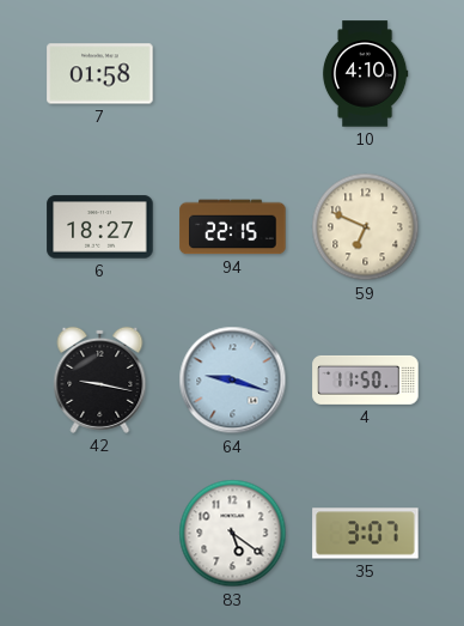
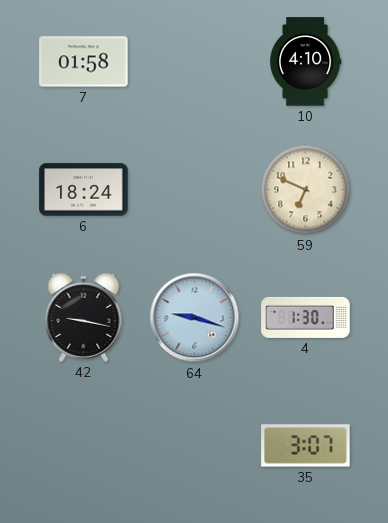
6: 18:27 -> 18:24 (84, 190)
94: 22:15 -> none (233, 227)
4: 11:50 -> 1:30 (306, 317)
83: 5:21 -> none (233, 534)
